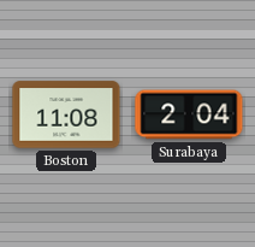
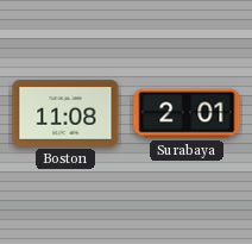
Surabaya: 2:04 -> 2:01 (187, 113)
